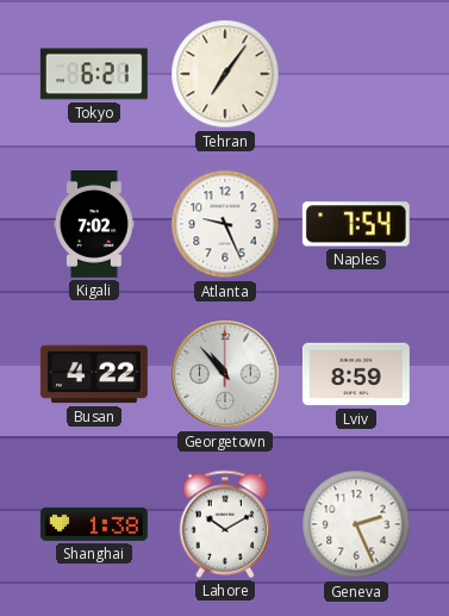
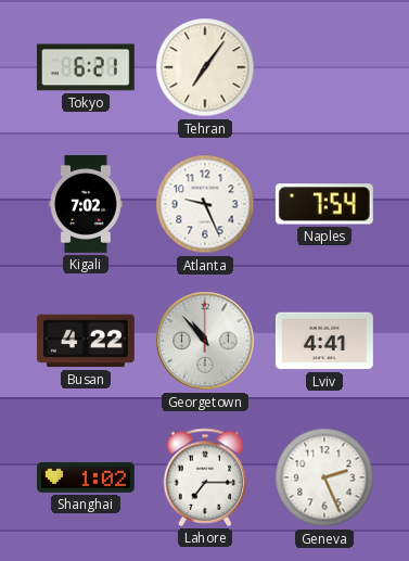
Lviv: 8:59 -> 4:41 (324, 341)
Shanghai: 1:38 -> 1:02 (86, 477)
Lahore: 10:10 -> 7:15 (205, 477)
